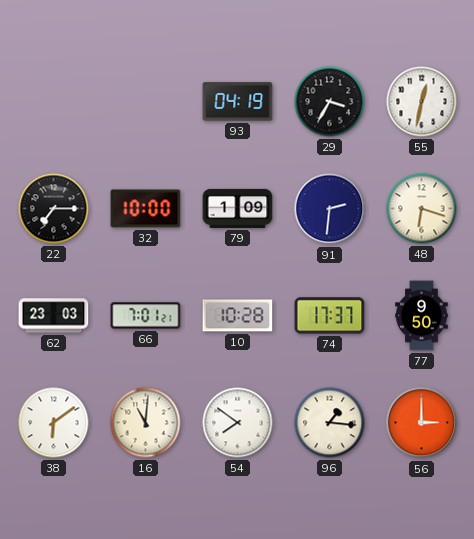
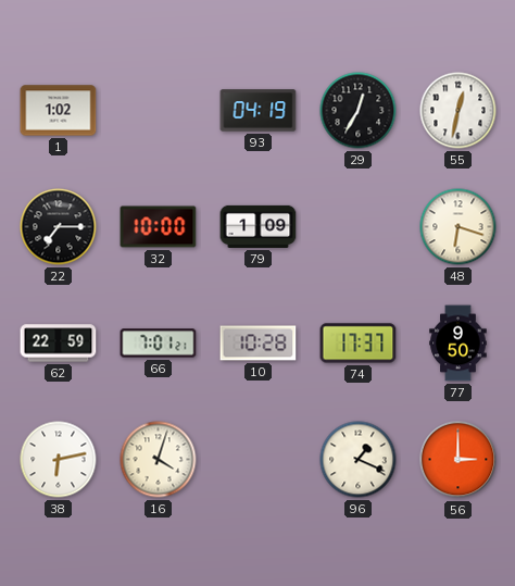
1: none -> 1:02 (59, 111)
29: 3:35 -> 12:35 (359, 111)
91: 2:31 -> none (330, 209)
62: 23:03 -> 22:59 (59, 344)
38: 6:09 -> 6:13 (59, 460)
16: 11:01 -> 4:03 (159, 460)
54: 7:51 -> none (238, 423)
96: 1:16 -> 1:19 (359, 460)
